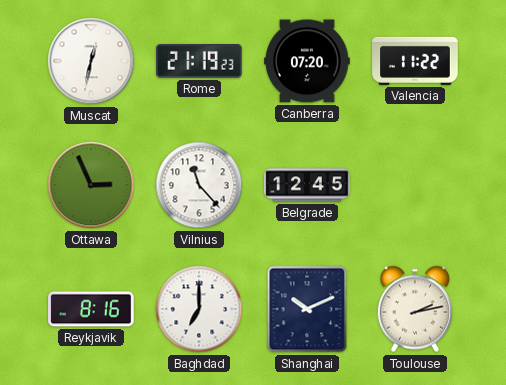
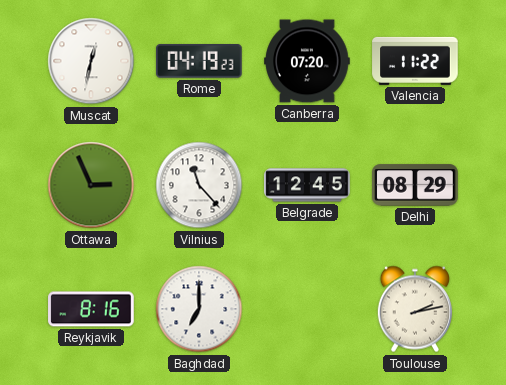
Rome: 21:19 -> 04:19 (200, 61)
Delhi: none -> 08:29 (415, 185)
Shanghai: 10:11 -> none (307, 309)
